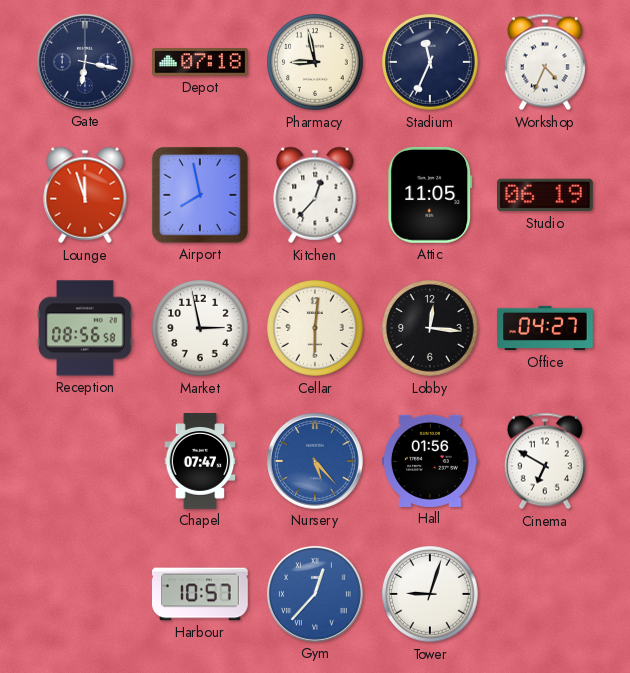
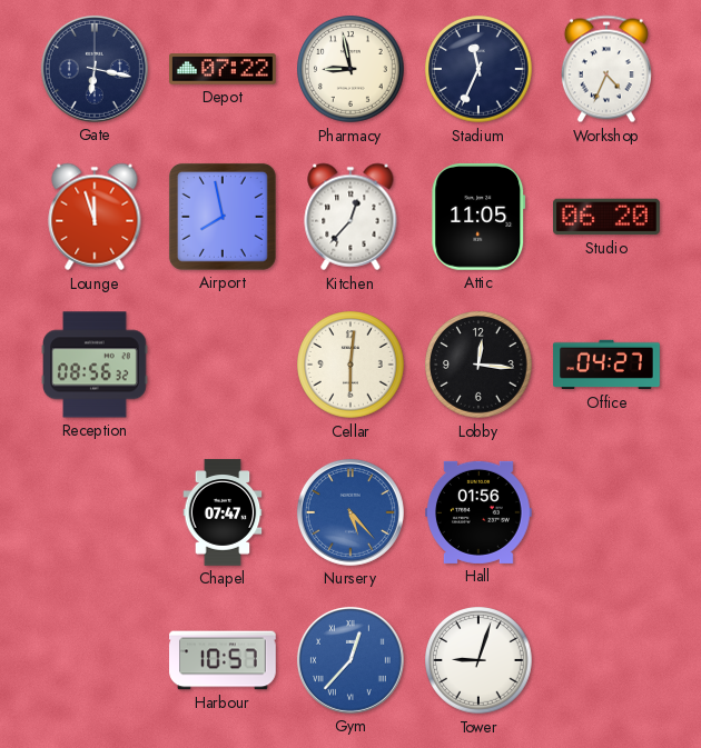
Depot: 07:18 -> 07:22 (224, 69)
Studio: 06:19 -> 06:20 (608, 217)
Reception: 08:56:58 -> 08:56:32 (96, 365)
Market: 2:58 -> none (200, 328)
Cinema: 6:50 -> none (545, 461)
